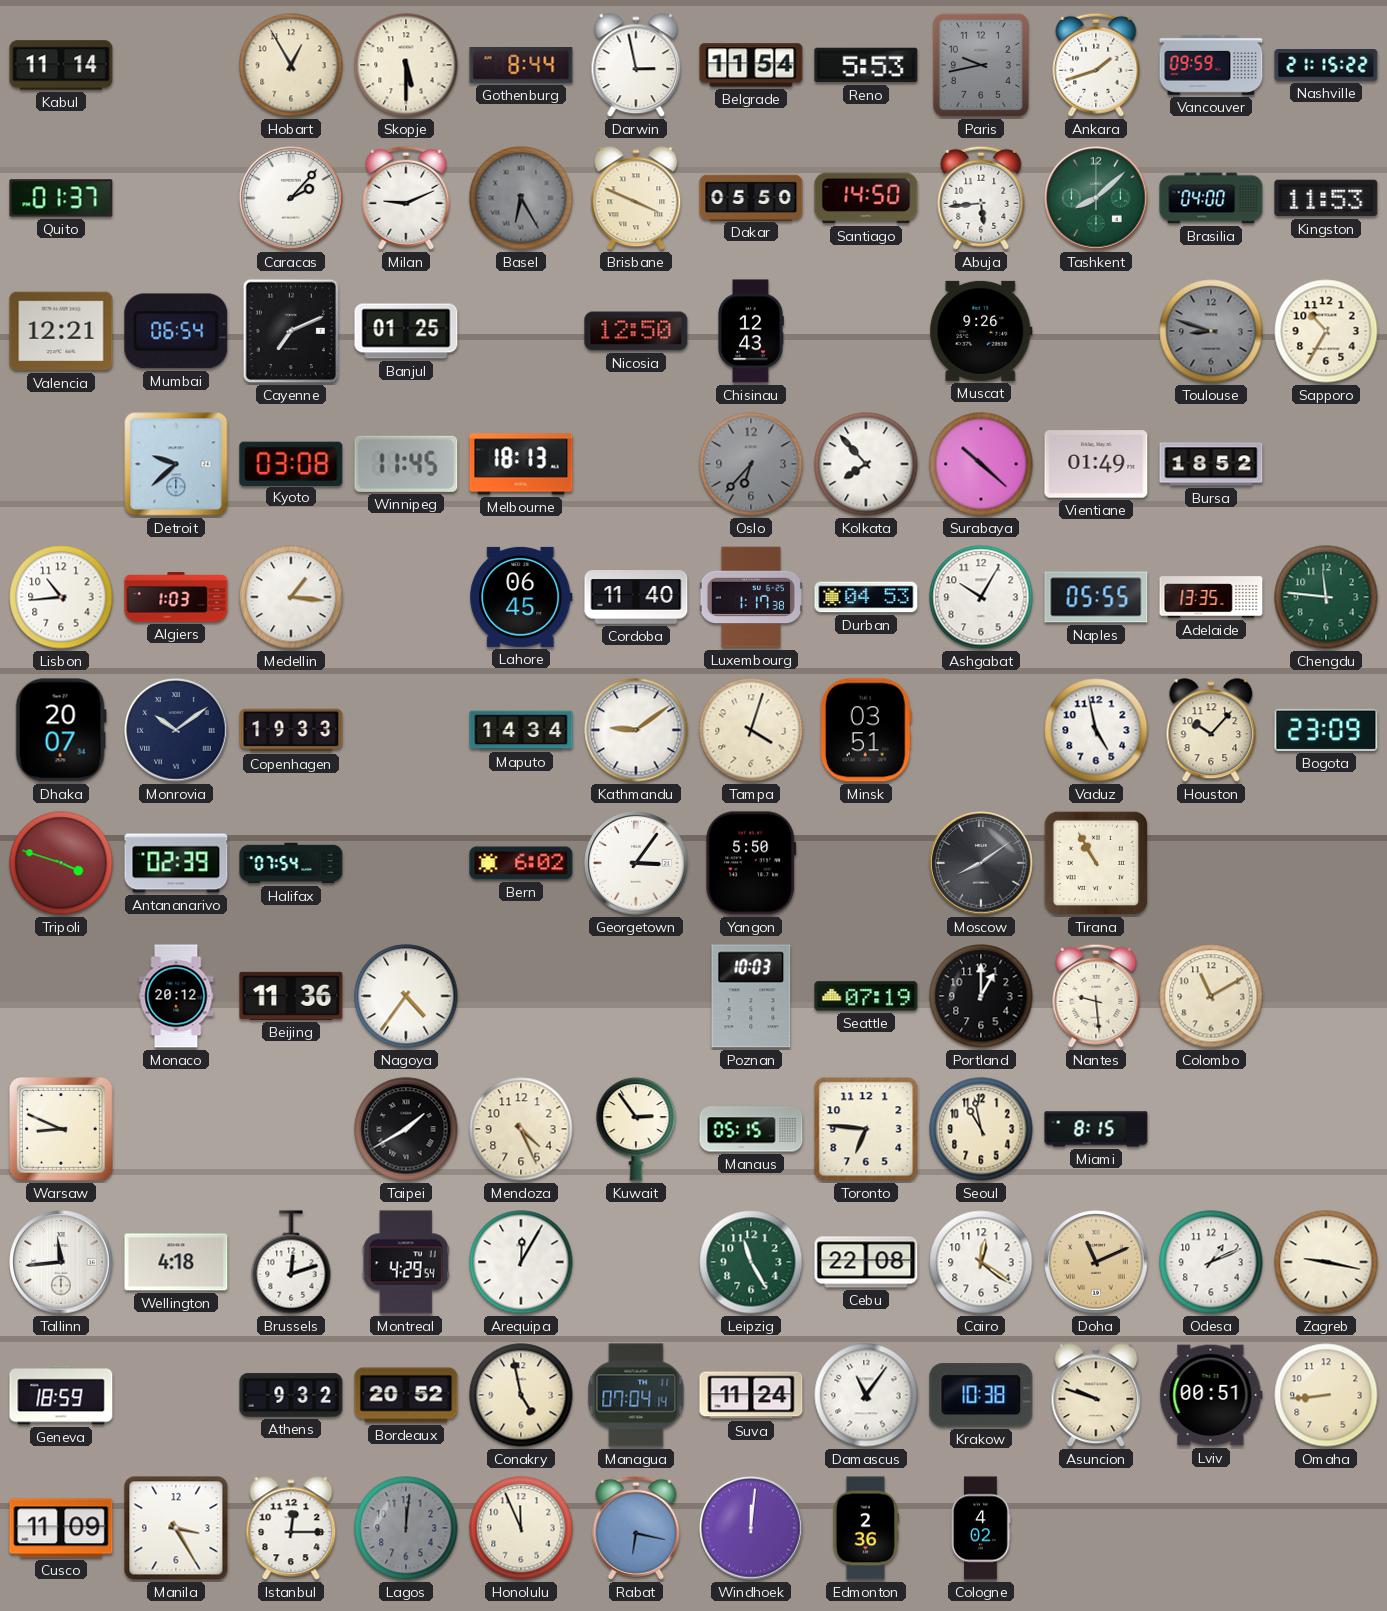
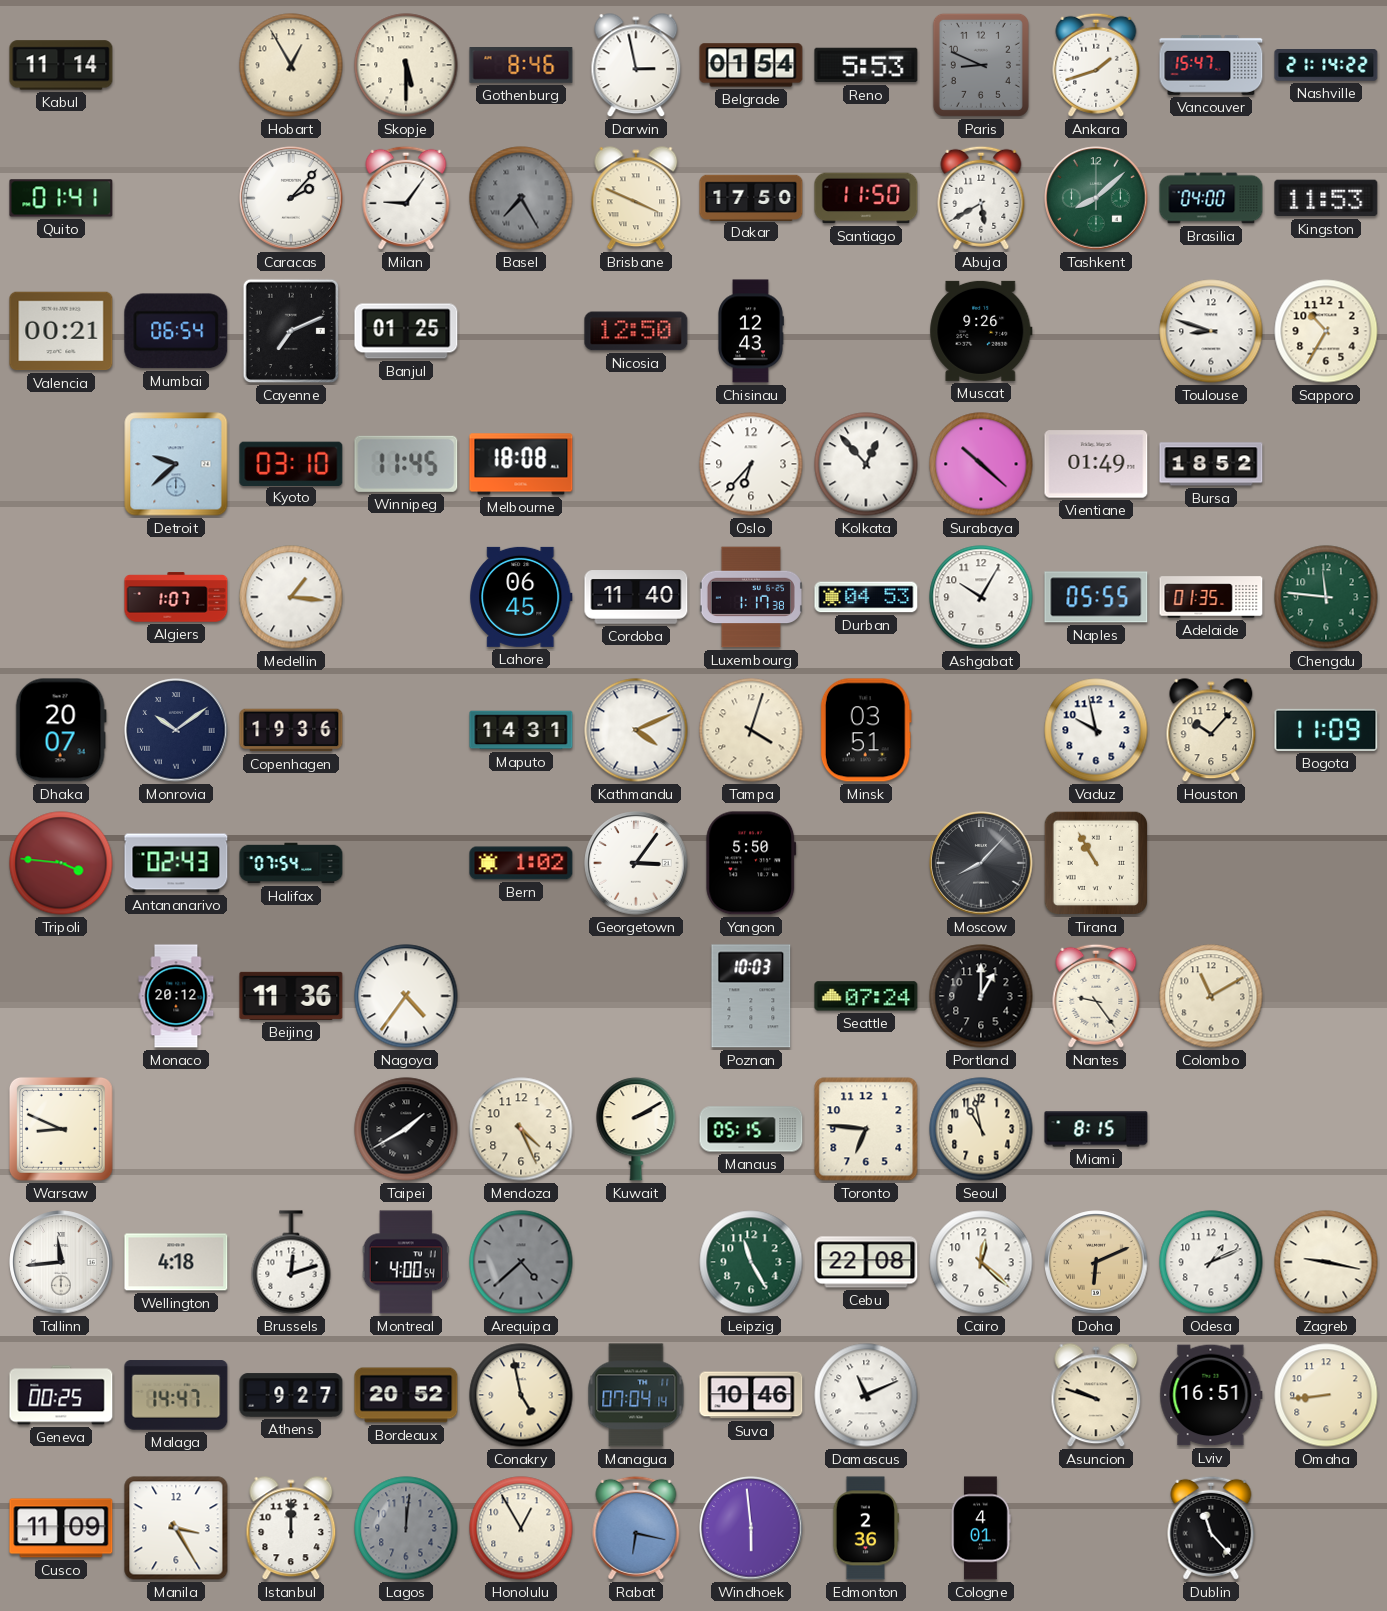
Gothenburg: 8:44 -> 8:46 (521, 66)
Belgrade: 11:54 -> 01:54 (751, 65)
Paris: 9:43 -> 8:49 (981, 65)
Vancouver: 09:59 -> 15:47 (1211, 65)
Nashville: 21:15 -> 21:14 (1326, 66)
Quito: 01:37 -> 01:41 (61, 198)
Milan: 9:11 -> 9:06 (406, 198)
Basel: 6:25 -> 7:25 (521, 198)
Dakar: 05:50 -> 17:50 (751, 197)
Santiago: 14:50 -> 11:50 (866, 198)
Abuja: 5:44 -> 5:40 (981, 198)
Valencia: 12:21 -> 00:21 (61, 331)
Toulouse dial: grey -> white (1211, 331)
Kyoto: 03:08 -> 03:10 (291, 463)
Melbourne: 18:13 -> 18:08 (521, 464)
Oslo dial: grey -> white (751, 464)
Kolkata: 7:53 -> 12:53 (866, 464)
Lisbon: 10:44 -> none (61, 597)
Algiers: 1:03 -> 1:07 (176, 597)
Adelaide: 13:35 -> 01:35 (1211, 597)
Copenhagen: 19:33 -> 19:36 (291, 730)
Maputo: 14:34 -> 14:31 (521, 730)
Kathmandu: 9:09 -> 4:11 (636, 730)
Vaduz: 4:58 -> 9:58 (1096, 730)
Bogota: 23:09 -> 11:09 (1326, 730)
Tripoli: 3:48 -> 3:46 (61, 863)
Antananarivo: 02:39 -> 02:43 (176, 863)
Bern: 6:02 -> 1:02 (521, 863)
Moscow: 8:09 -> 8:07 (981, 863)
Seattle: 07:19 -> 07:24 (866, 996)
Nantes: 9:29 -> 9:24 (1096, 996)
Kuwait: 2:54 -> 2:10 (636, 1129)
Montreal: 4:29 -> 4:00 (406, 1262)
Arequipa: 12:05 -> 4:38 (521, 1262)
Arequipa dial: white -> grey (521, 1262)
Cairo: 12:21 -> 12:22 (981, 1262)
Doha: 11:11 -> 6:11 (1096, 1262)
Geneva: 18:59 -> 00:25 (61, 1395)
Malaga: none -> 14:47 (176, 1395)
Athens: 9:32 -> 9:27 (291, 1395)
Suva: 11:24 -> 10:46 (751, 1395)
Damascus: 11:06 -> 11:11 (866, 1395)
Krakow: 10:38 -> none (981, 1395)
Lviv: 00:51 -> 16:51 (1211, 1395)
Istanbul: 12:15 -> 12:00 (291, 1529)
Honolulu: 11:56 -> 12:55 (521, 1528)
Windhoek: 12:01 -> 5:59 (751, 1528)
Cologne: 4:02 -> 4:01 (981, 1528)
Dublin: none -> 11:23 (1211, 1528)
